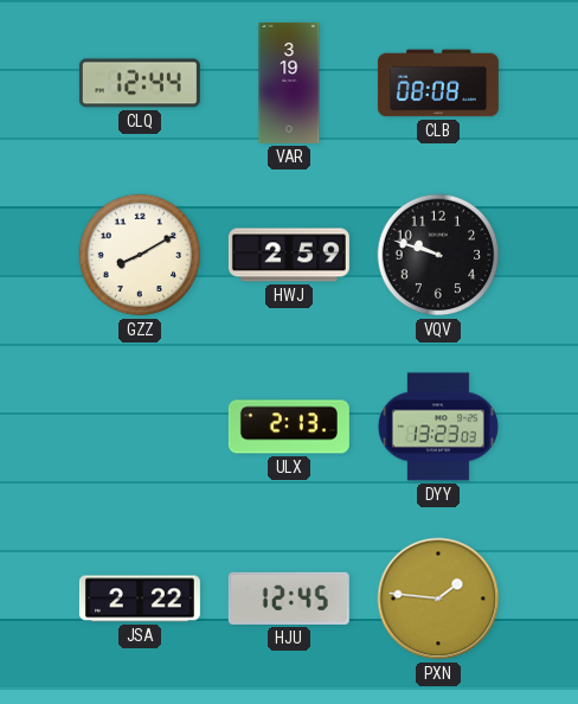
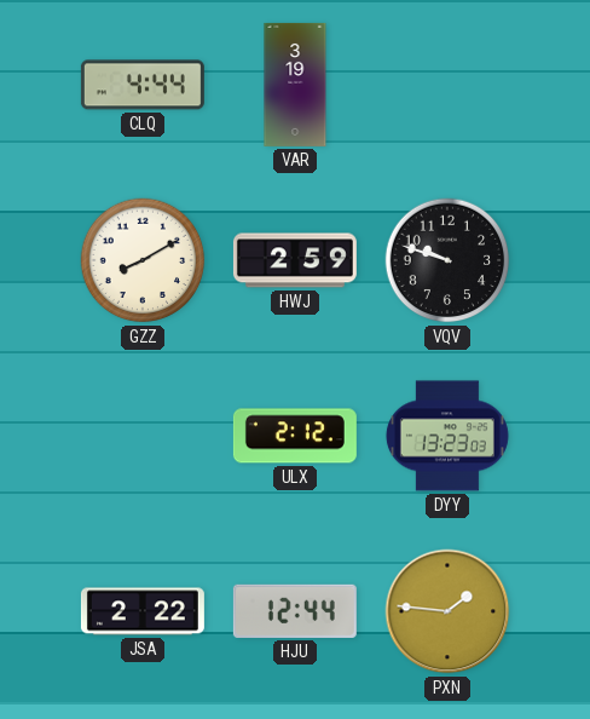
CLQ: 12:44 -> 4:44 (143, 85)
CLB: 08:08 -> none (438, 83)
ULX: 2:13 -> 2:12 (295, 436)
HJU: 12:45 -> 12:44 (295, 611)
